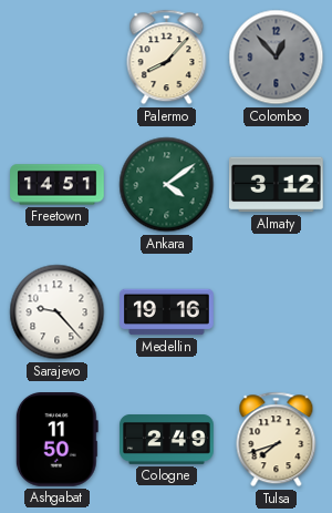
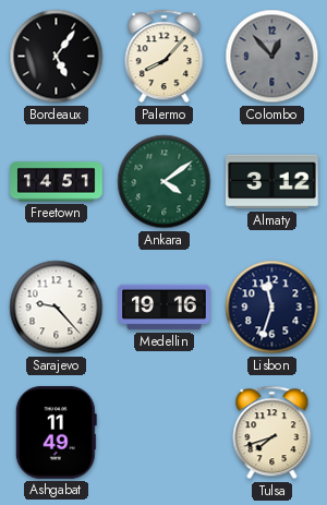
Bordeaux: none -> 5:06 (57, 57)
Lisbon: none -> 11:33 (272, 308)
Ashgabat: 11:50 -> 11:49 (56, 433)
Cologne: 2:49 -> none (167, 440)
